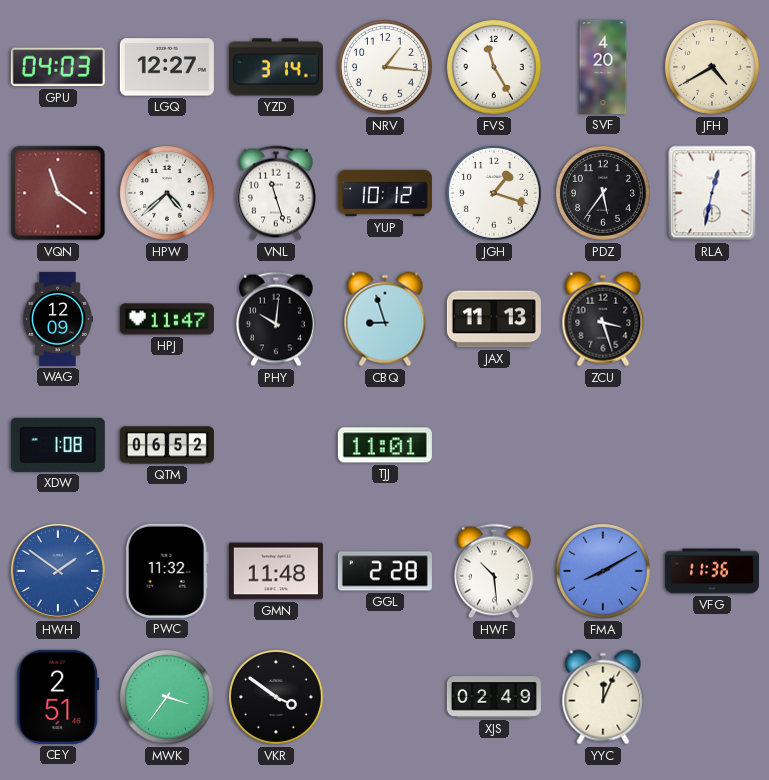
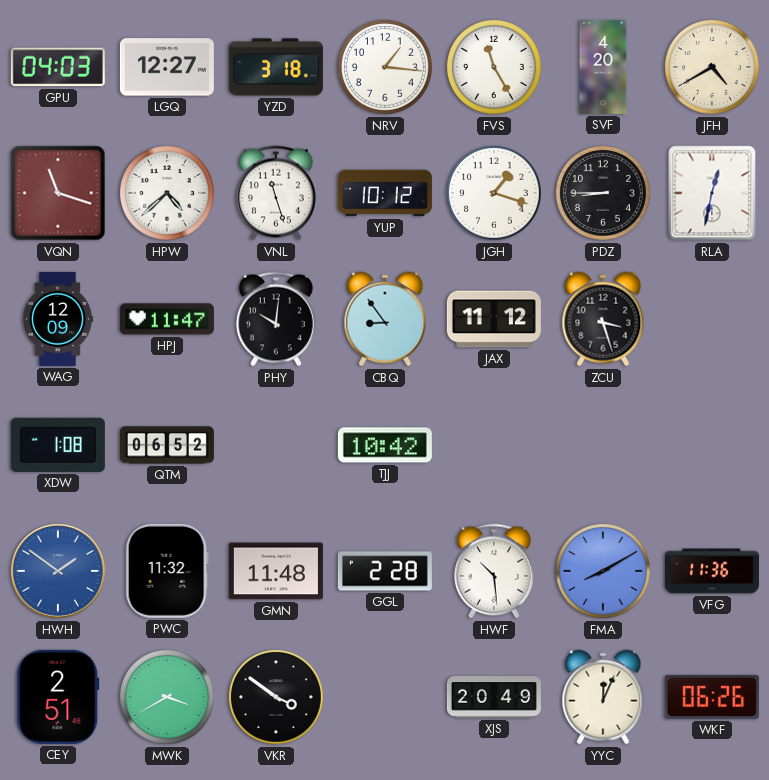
YZD: 3:14 -> 3:18 (276, 67)
VQN: 11:21 -> 11:18 (58, 193)
PDZ: 5:36 -> 8:45 (603, 193)
CBQ: 8:57 -> 8:54 (385, 319)
JAX: 11:13 -> 11:12 (494, 319)
TJJ: 11:01 -> 10:42 (385, 445)
MWK: 3:36 -> 3:40 (167, 697)
XJS: 02:49 -> 20:49 (494, 697)
WKF: none -> 06:26 (712, 697)
